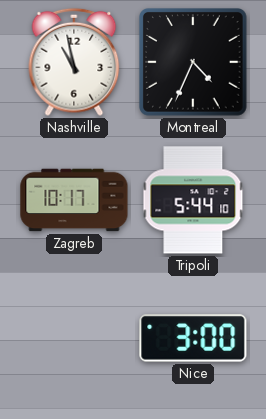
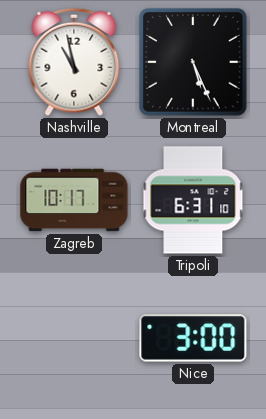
Montreal: 4:34 -> 5:26 (194, 63)
Tripoli: 5:44 -> 6:31 (193, 200)
